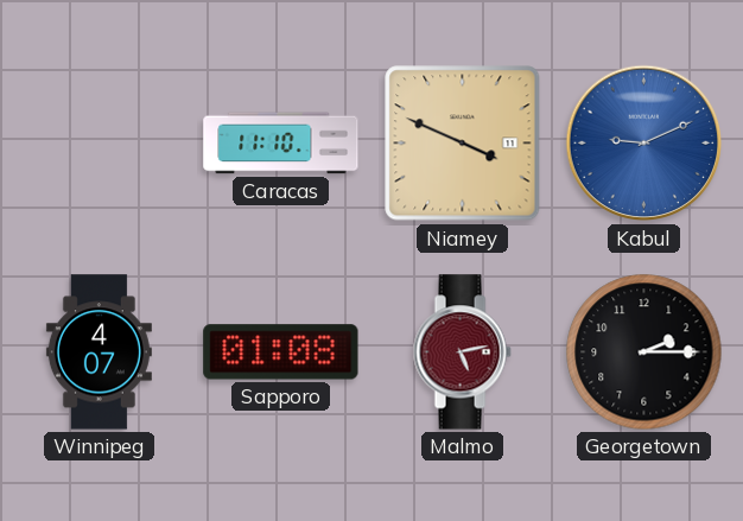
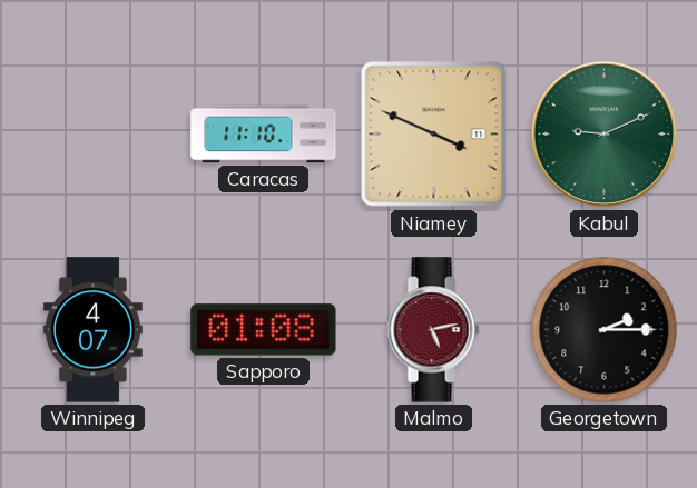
Kabul dial: blue -> green (605, 135)
